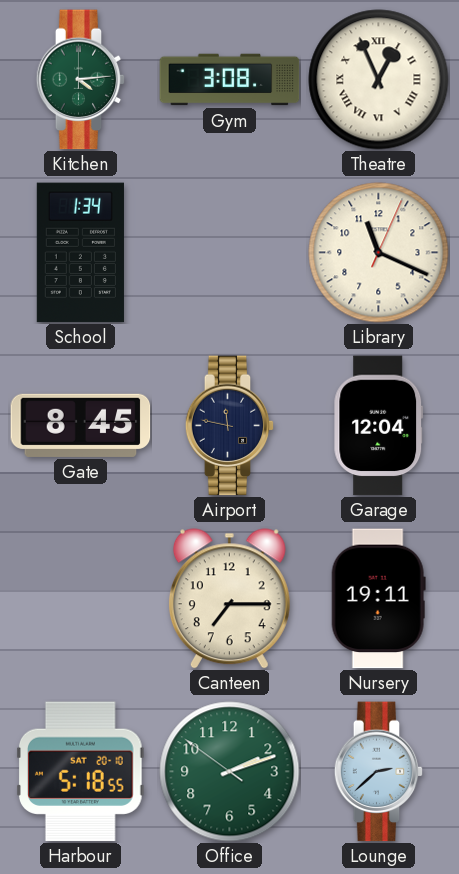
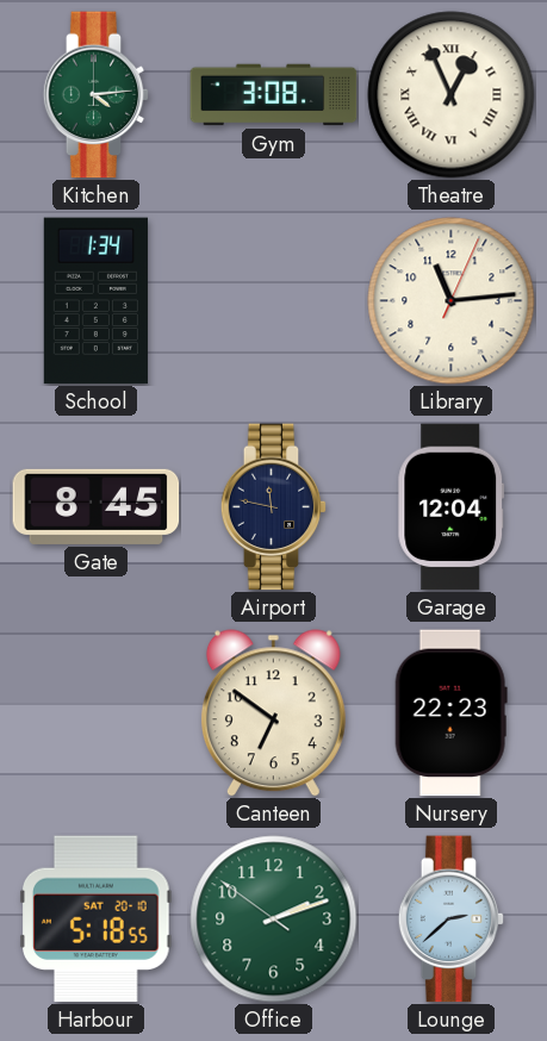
Library: 11:19 -> 11:14 (452, 301)
Canteen: 7:15 -> 6:51 (273, 713)
Nursery: 19:11 -> 22:23 (450, 713)
